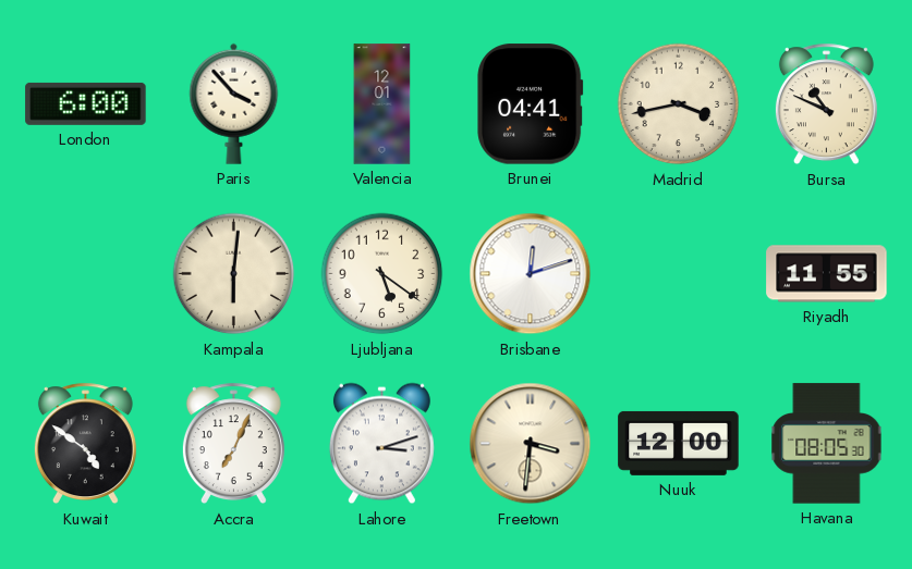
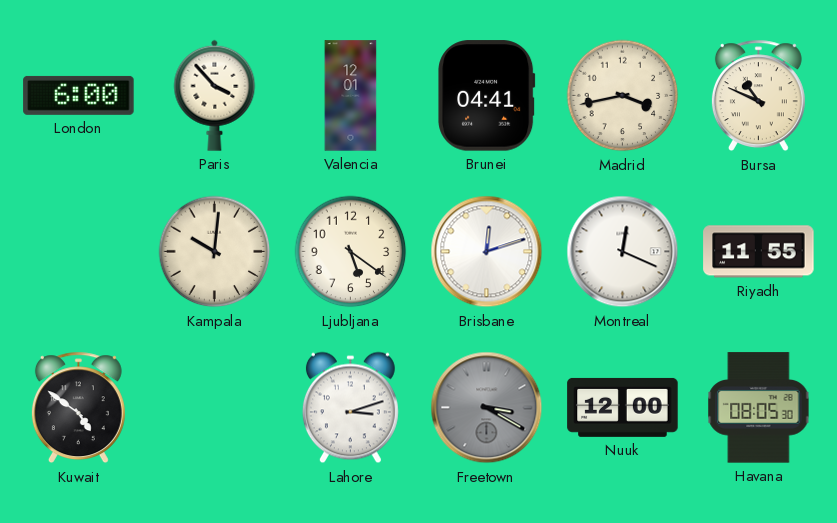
Kampala: 6:01 -> 10:01 (215, 252)
Montreal: none -> 12:19 (623, 252)
Accra: 7:04 -> none (233, 444)
Freetown: 3:31 -> 3:20 (487, 408)
Freetown dial: cream -> grey (487, 408)
